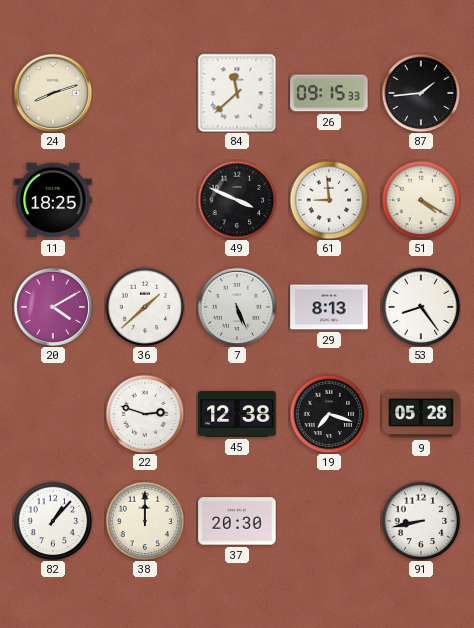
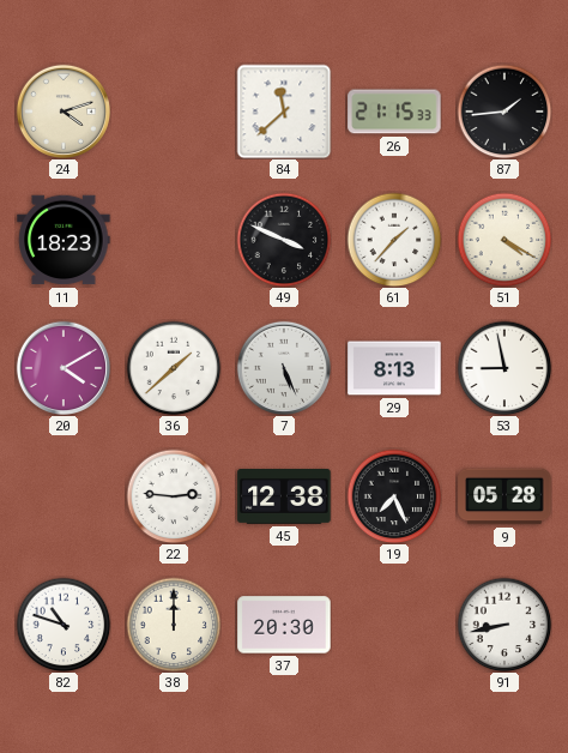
24: 8:12 -> 4:12 (62, 110)
26: 09:15 -> 21:15 (394, 112)
11: 18:25 -> 18:23 (64, 240)
61: 8:59 -> 1:37 (394, 240)
53: 8:24 -> 8:58 (504, 368)
22: 2:48 -> 2:46 (174, 496)
19: 7:18 -> 7:26 (394, 496)
82: 1:07 -> 10:48 (64, 625)
